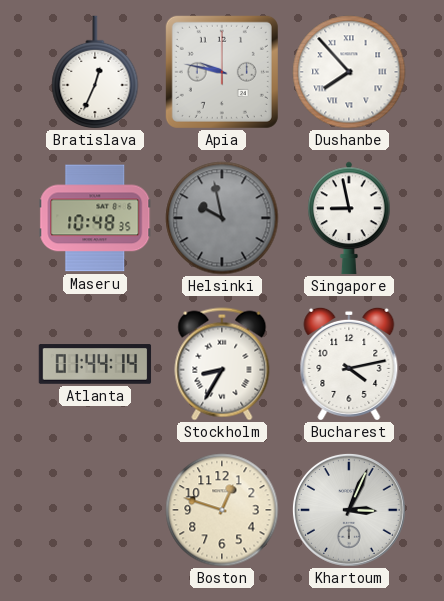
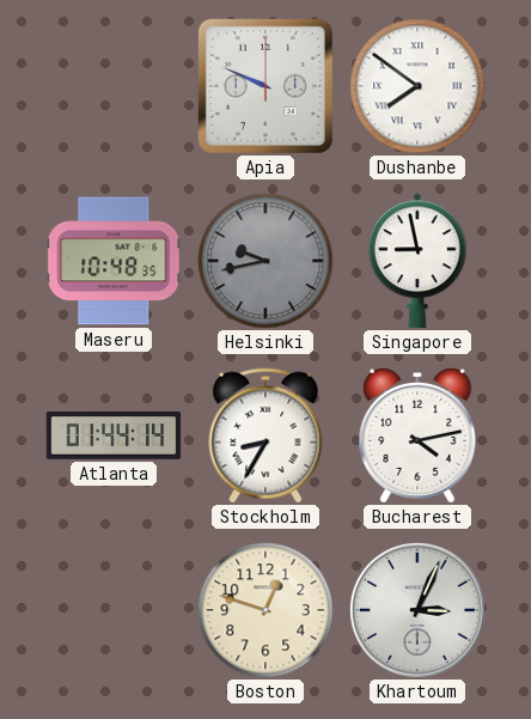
Bratislava: 12:34 -> none (95, 72)
Apia: 9:47 -> 9:49 (265, 86)
Dushanbe: 7:53 -> 7:51 (417, 86)
Helsinki: 9:58 -> 9:43 (265, 261)
